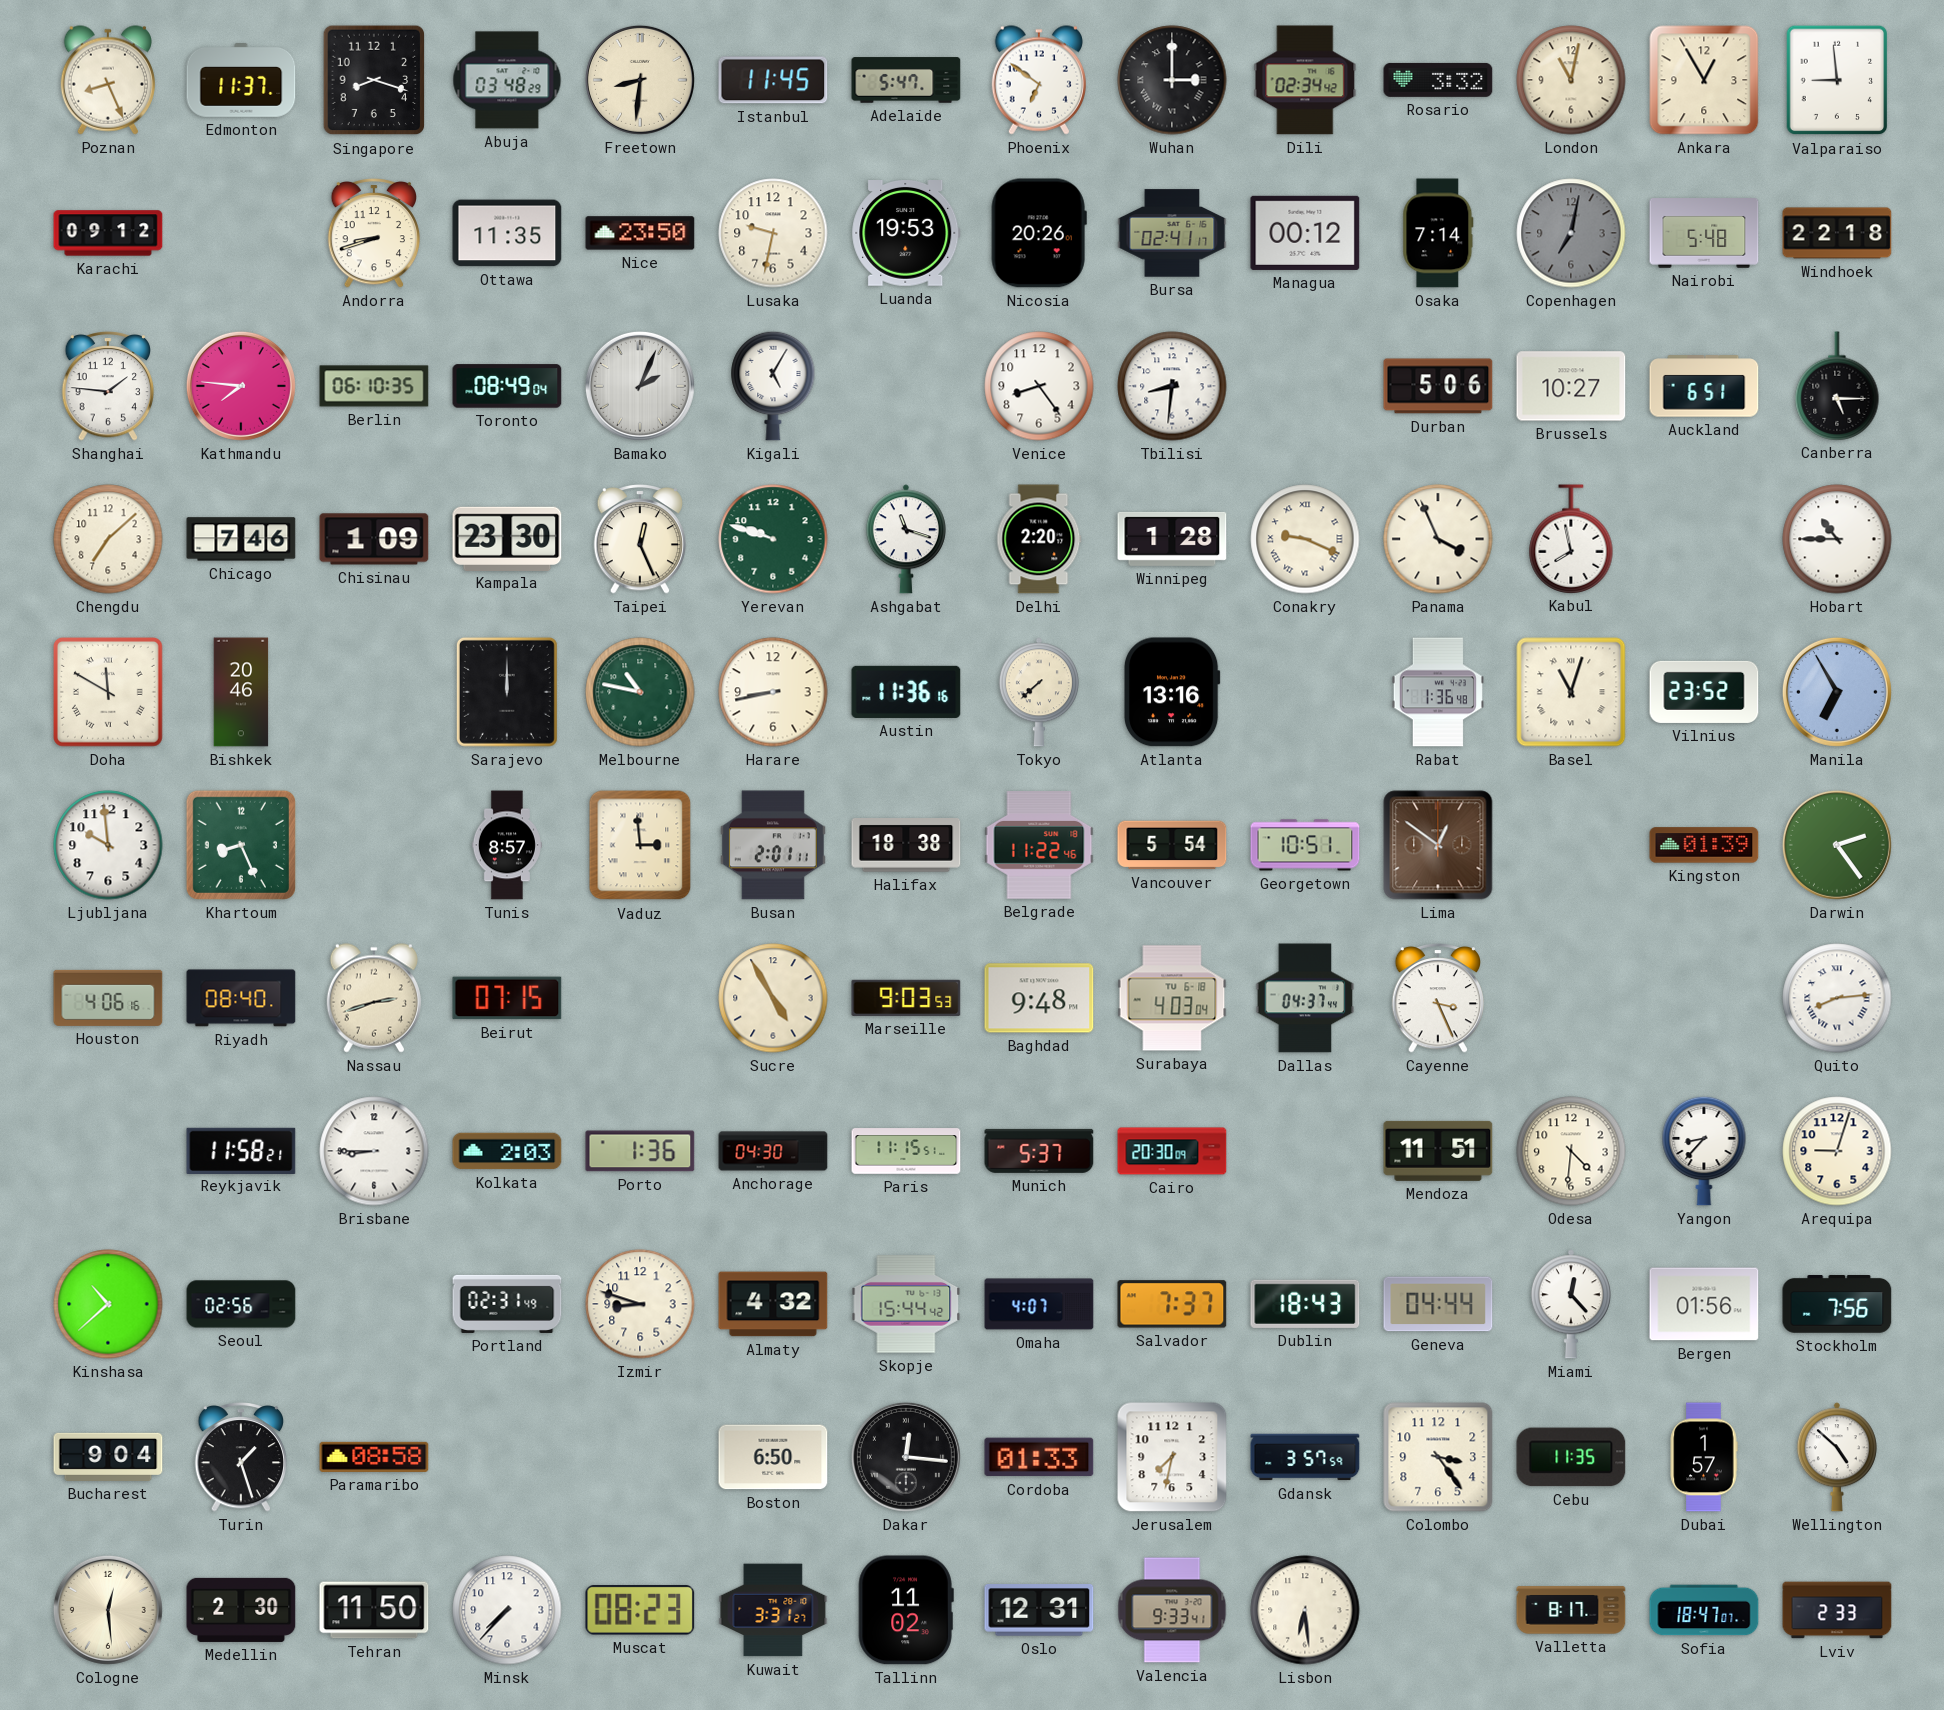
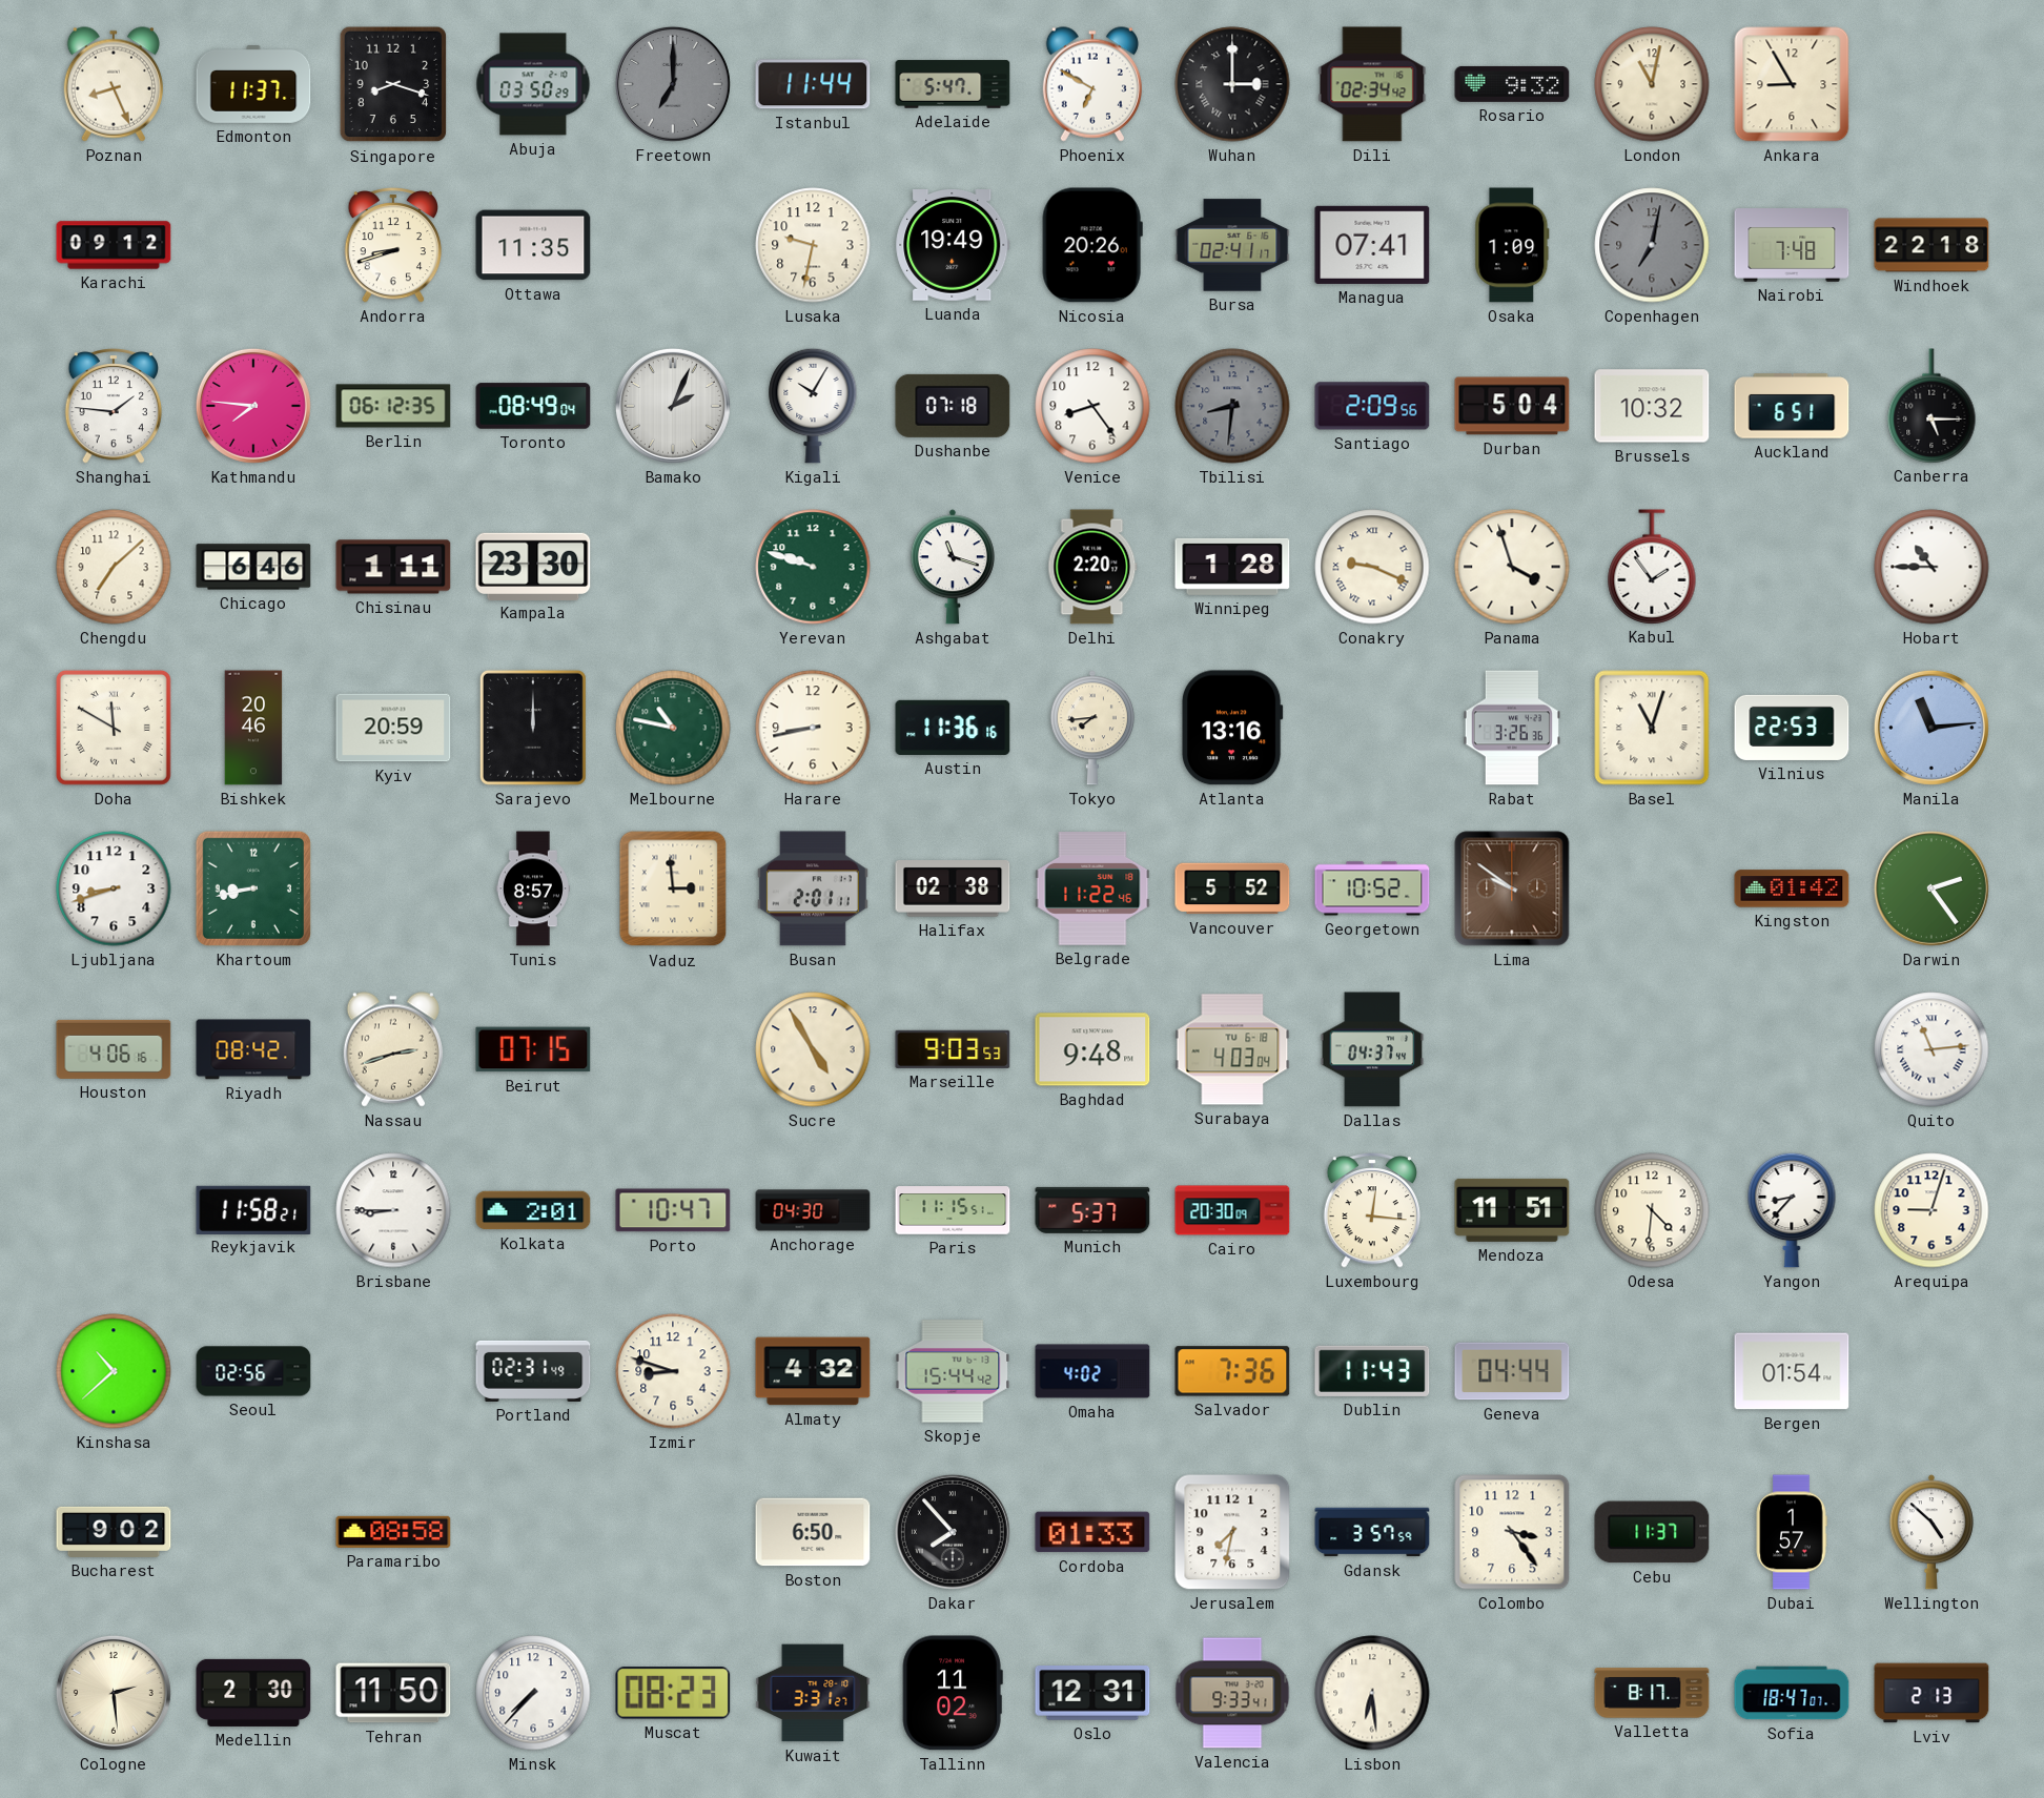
Abuja: 03:48 -> 03:50 (533, 84)
Freetown: 8:31 -> 7:00 (673, 84)
Freetown dial: cream -> grey (673, 84)
Istanbul: 11:45 -> 11:44 (813, 84)
Phoenix: 6:51 -> 6:50 (1092, 84)
Rosario: 3:32 -> 9:32 (1512, 84)
Ankara: 12:55 -> 8:55 (1792, 84)
Valparaiso: 8:59 -> none (1837, 80)
Nice: 23:50 -> none (640, 233)
Luanda: 19:53 -> 19:49 (953, 246)
Managua: 00:12 -> 07:41 (1372, 245)
Osaka: 7:14 -> 1:09 (1512, 245)
Nairobi: 5:48 -> 7:48 (1792, 245)
Berlin: 06:10 -> 06:12 (393, 406)
Kigali: 5:05 -> 10:05 (813, 406)
Dushanbe: none -> 07:18 (953, 406)
Tbilisi dial: white -> grey (1232, 406)
Santiago: none -> 2:09 (1372, 406)
Durban: 5:06 -> 5:04 (1512, 406)
Brussels: 10:27 -> 10:32 (1652, 406)
Chicago: 7:46 -> 6:46 (253, 567)
Chisinau: 1:09 -> 1:11 (393, 567)
Taipei: 12:26 -> none (640, 539)
Panama: 3:56 -> 3:57 (1512, 567)
Kabul: 7:58 -> 1:54 (1652, 567)
Kyiv: none -> 20:59 (393, 728)
Tokyo: 7:38 -> 7:44 (1092, 728)
Rabat: 1:36 -> 3:26 (1512, 728)
Vilnius: 23:52 -> 22:53 (1792, 728)
Manila: 6:55 -> 11:14 (1931, 728)
Ljubljana: 9:59 -> 8:42 (114, 888)
Khartoum: 8:26 -> 8:43 (253, 888)
Halifax: 18:38 -> 02:38 (953, 888)
Vancouver: 5:54 -> 5:52 (1232, 888)
Georgetown: 10:51 -> 10:52 (1372, 888)
Lima: 12:51 -> 9:51 (1512, 888)
Kingston: 01:39 -> 01:42 (1792, 888)
Riyadh: 08:40 -> 08:42 (253, 1049)
Cayenne: 3:26 -> none (1438, 998)
Quito: 8:14 -> 11:14 (1931, 1049)
Kolkata: 2:03 -> 2:01 (533, 1210)
Porto: 1:36 -> 10:47 (673, 1210)
Luxembourg: none -> 12:16 (1372, 1210)
Omaha: 4:07 -> 4:02 (1092, 1371)
Salvador: 7:37 -> 7:36 (1232, 1371)
Dublin: 18:43 -> 11:43 (1372, 1371)
Miami: 12:23 -> none (1571, 1304)
Bergen: 01:56 -> 01:54 (1792, 1371)
Stockholm: 7:56 -> none (1837, 1305)
Bucharest: 9:04 -> 9:02 (114, 1532)
Turin: 1:27 -> none (241, 1457)
Dakar: 12:16 -> 7:53 (953, 1532)
Cebu: 11:35 -> 11:37 (1652, 1532)
Cologne: 12:29 -> 2:29 (114, 1693)
Lviv: 2:33 -> 2:13 (1931, 1693)
